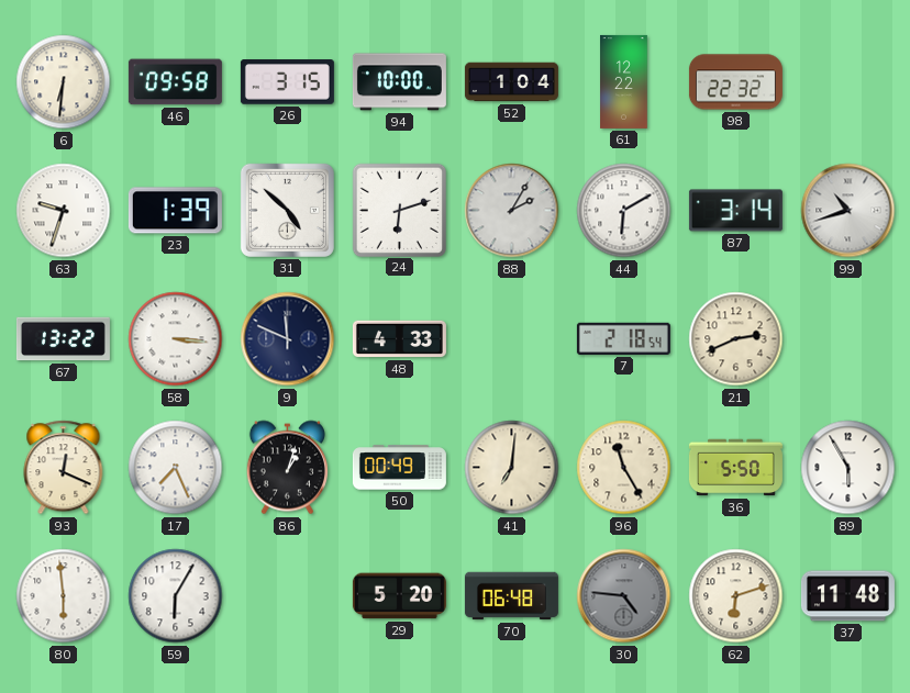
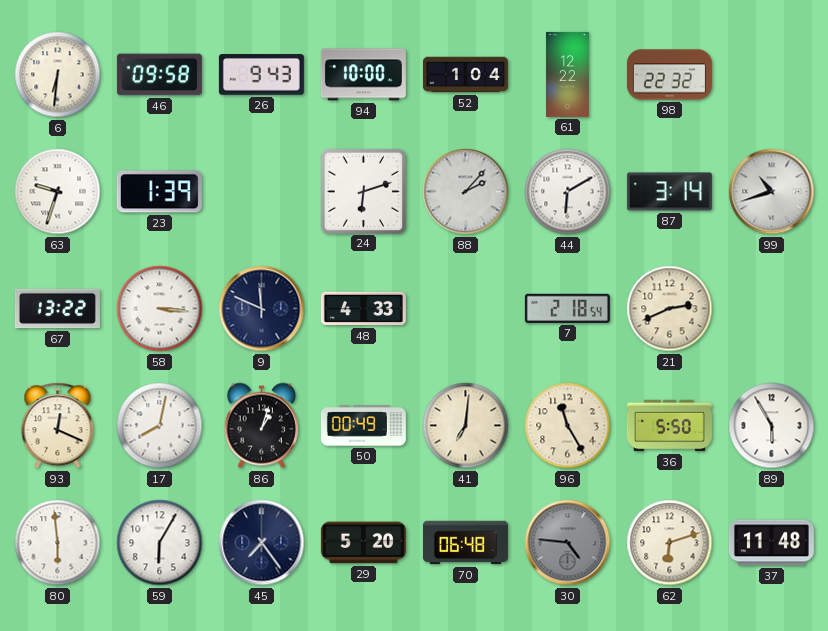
26: 3:15 -> 9:43 (261, 75)
31: 4:52 -> none (287, 210)
88: 2:05 -> 2:07 (466, 192)
17: 7:26 -> 8:02 (160, 426)
45: none -> 7:24 (262, 543)
